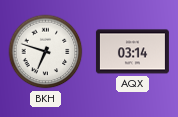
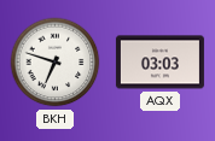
AQX: 03:14 -> 03:03 (159, 63)
